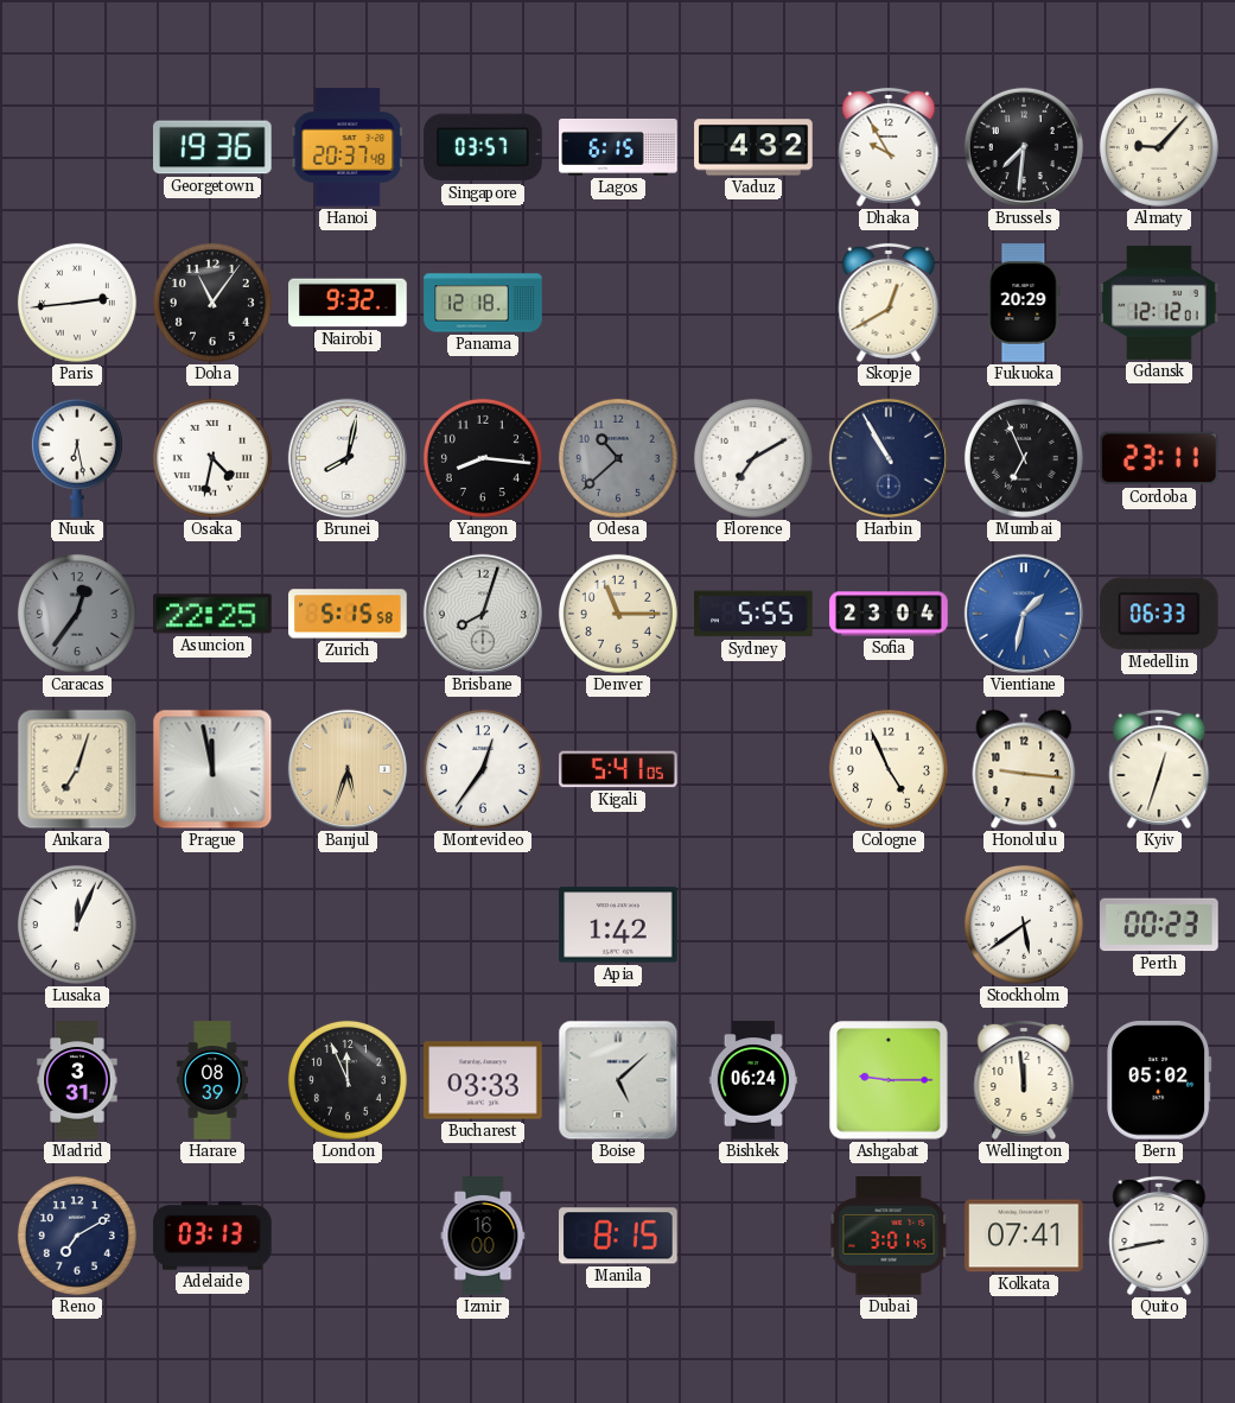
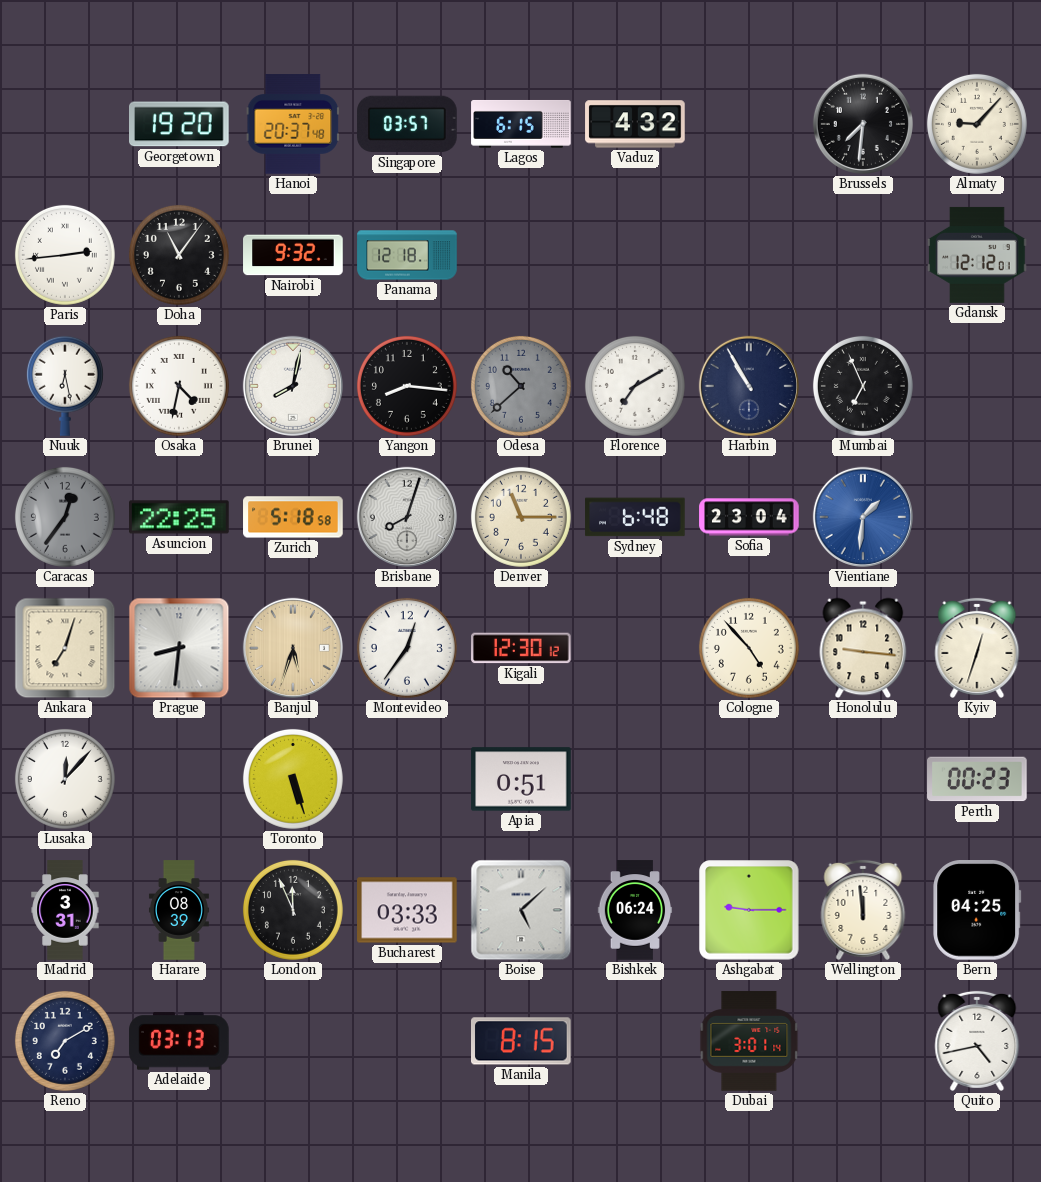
Georgetown: 19:36 -> 19:20 (180, 124)
Dhaka: 9:55 -> none (889, 147)
Skopje: 12:40 -> none (889, 303)
Fukuoka: 20:29 -> none (1024, 303)
Cordoba: 23:11 -> none (1159, 458)
Zurich: 5:15 -> 5:18 (293, 517)
Sydney: 5:55 -> 6:48 (635, 517)
Vientiane: 1:32 -> 1:31 (863, 517)
Medellin: 06:33 -> none (1160, 614)
Prague: 11:58 -> 8:31 (179, 648)
Kigali: 5:41 -> 12:30 (521, 648)
Cologne: 4:56 -> 4:53 (749, 648)
Lusaka: 12:04 -> 12:07 (65, 779)
Toronto: none -> 5:27 (293, 779)
Apia: 1:42 -> 0:51 (521, 779)
Stockholm: 5:39 -> none (1024, 925)
Bern: 05:02 -> 04:25 (977, 911)
Izmir: 16:00 -> none (483, 1236)
Dubai: 3:01:45 -> 3:01:14 (749, 1041)
Kolkata: 07:41 -> none (1024, 1236)
Quito: 8:43 -> 4:43 (977, 1041)
